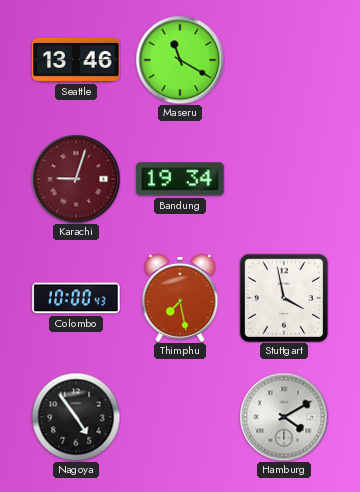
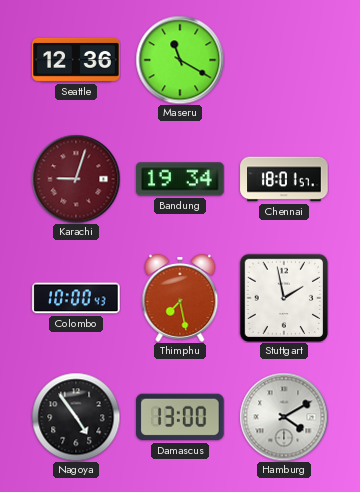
Seattle: 13:46 -> 12:36 (76, 60)
Chennai: none -> 18:01 (284, 179)
Stuttgart: 3:58 -> 1:58 (283, 297)
Damascus: none -> 13:00 (180, 417)
